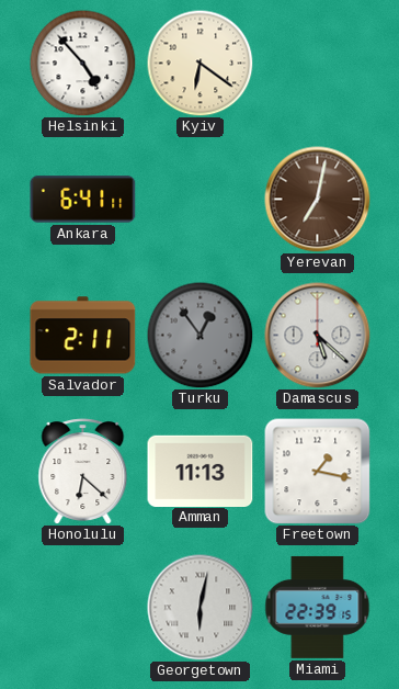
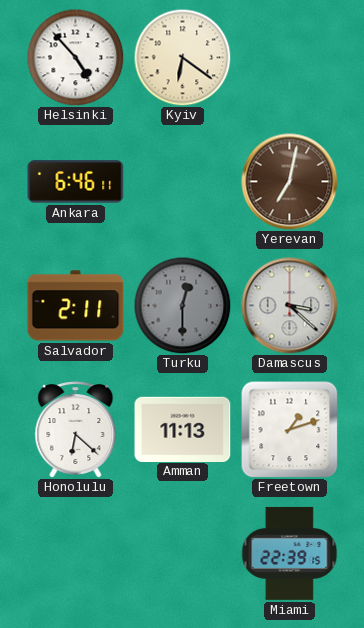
Ankara: 6:41 -> 6:46 (76, 182)
Turku: 12:54 -> 12:30 (182, 305)
Damascus: 5:22 -> 3:22 (290, 306)
Freetown: 1:17 -> 1:12 (290, 430)
Georgetown: 6:02 -> none (201, 608)
